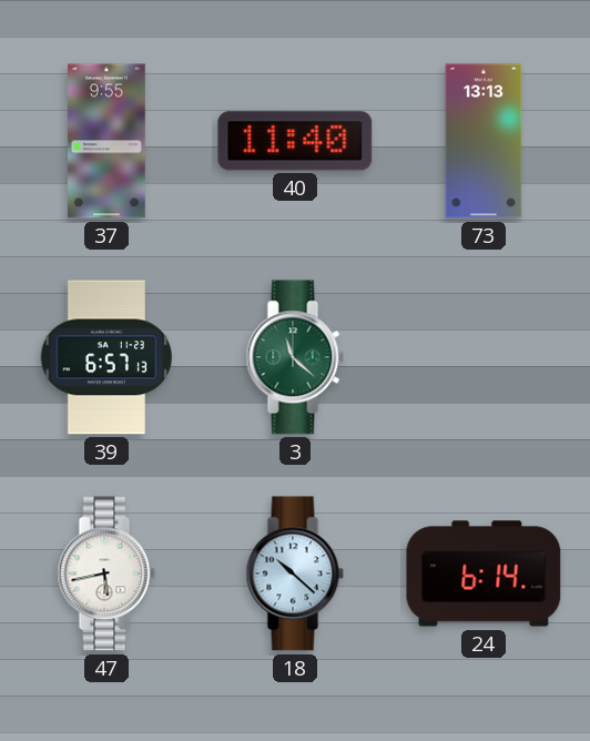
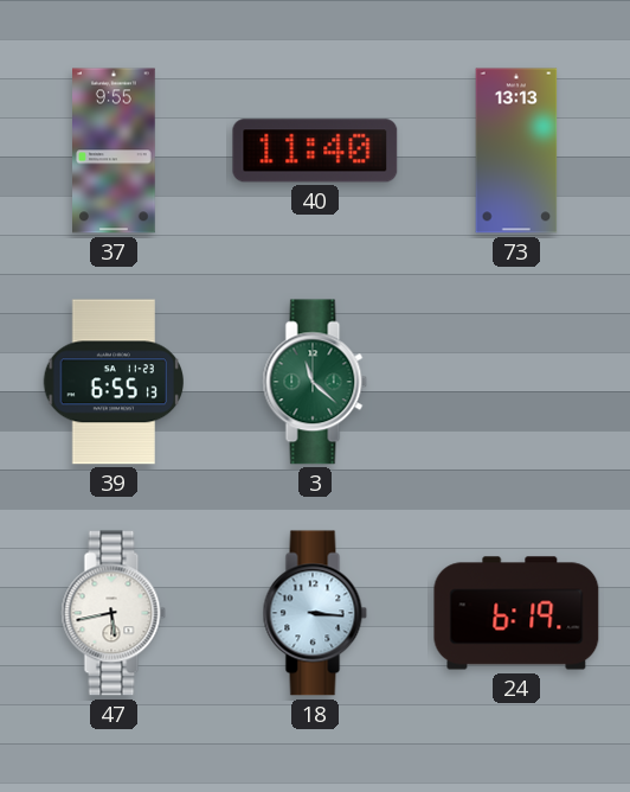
39: 6:57 -> 6:55 (114, 382)
18: 10:22 -> 3:16 (315, 613)
24: 6:14 -> 6:19 (516, 613)
